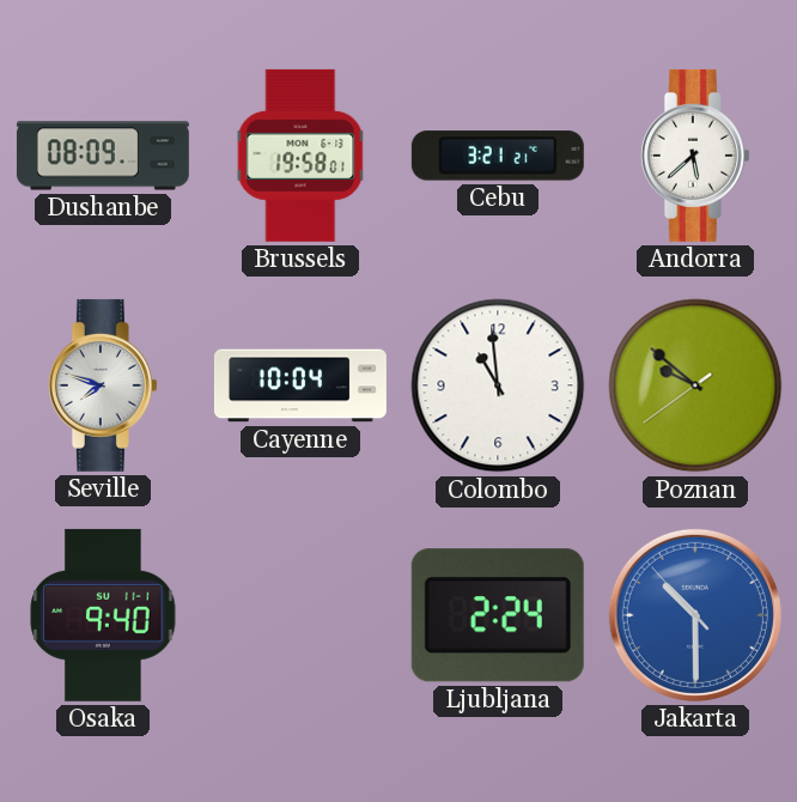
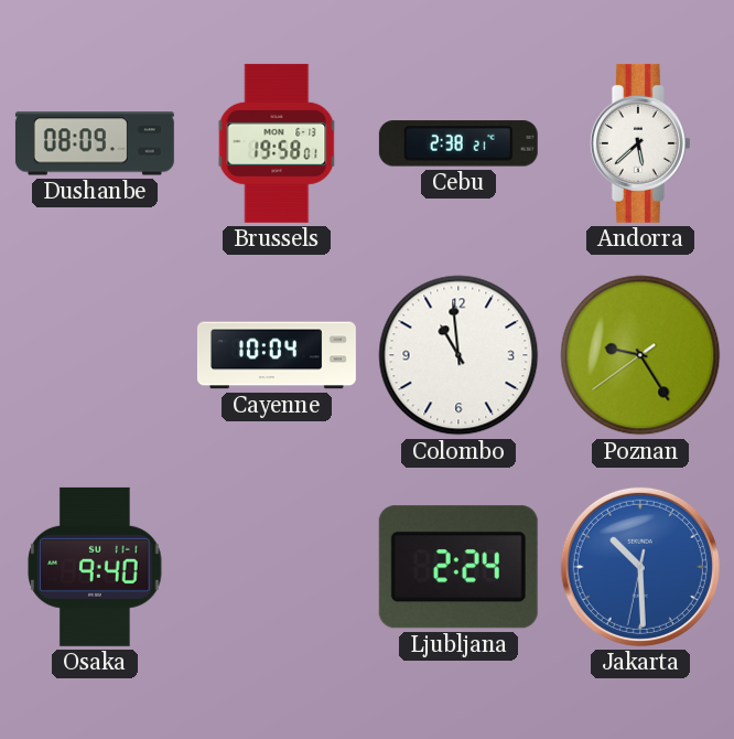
Cebu: 3:21 -> 2:38 (458, 143)
Seville: 7:48 -> none (103, 385)
Poznan: 9:51 -> 9:24 (640, 355)
Jakarta: 10:29:53 -> 10:29:32 (640, 567)
